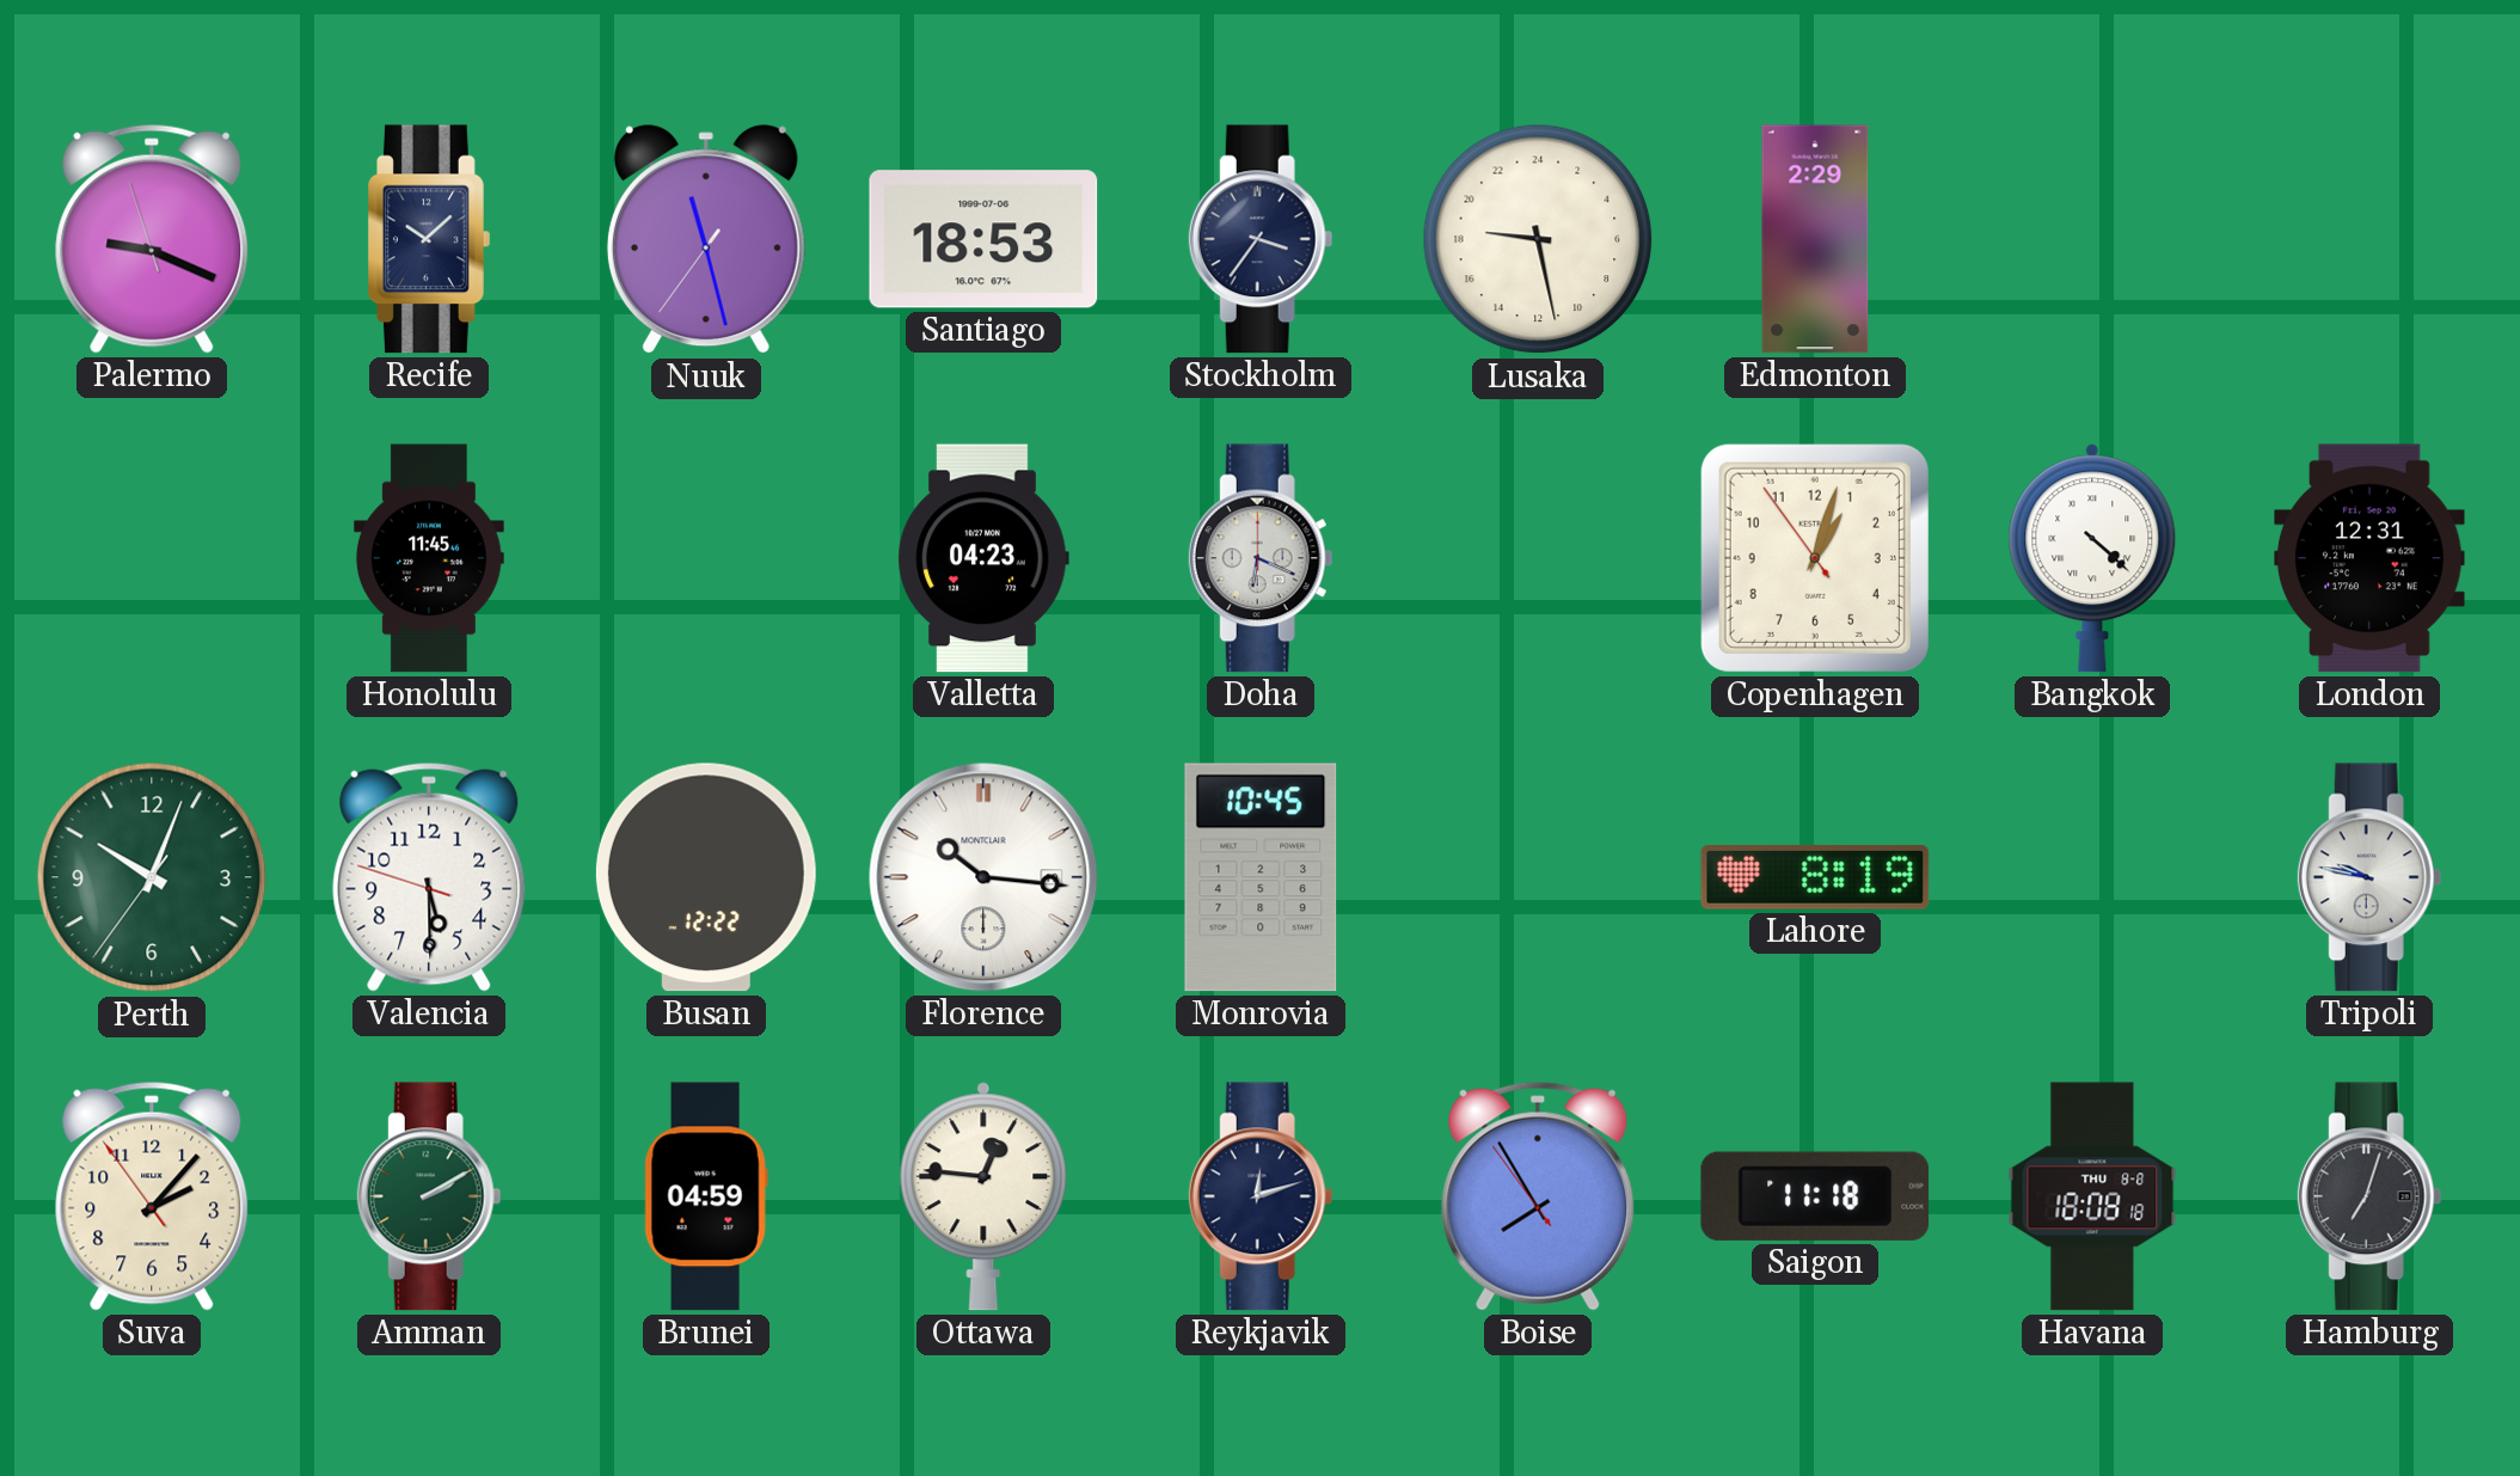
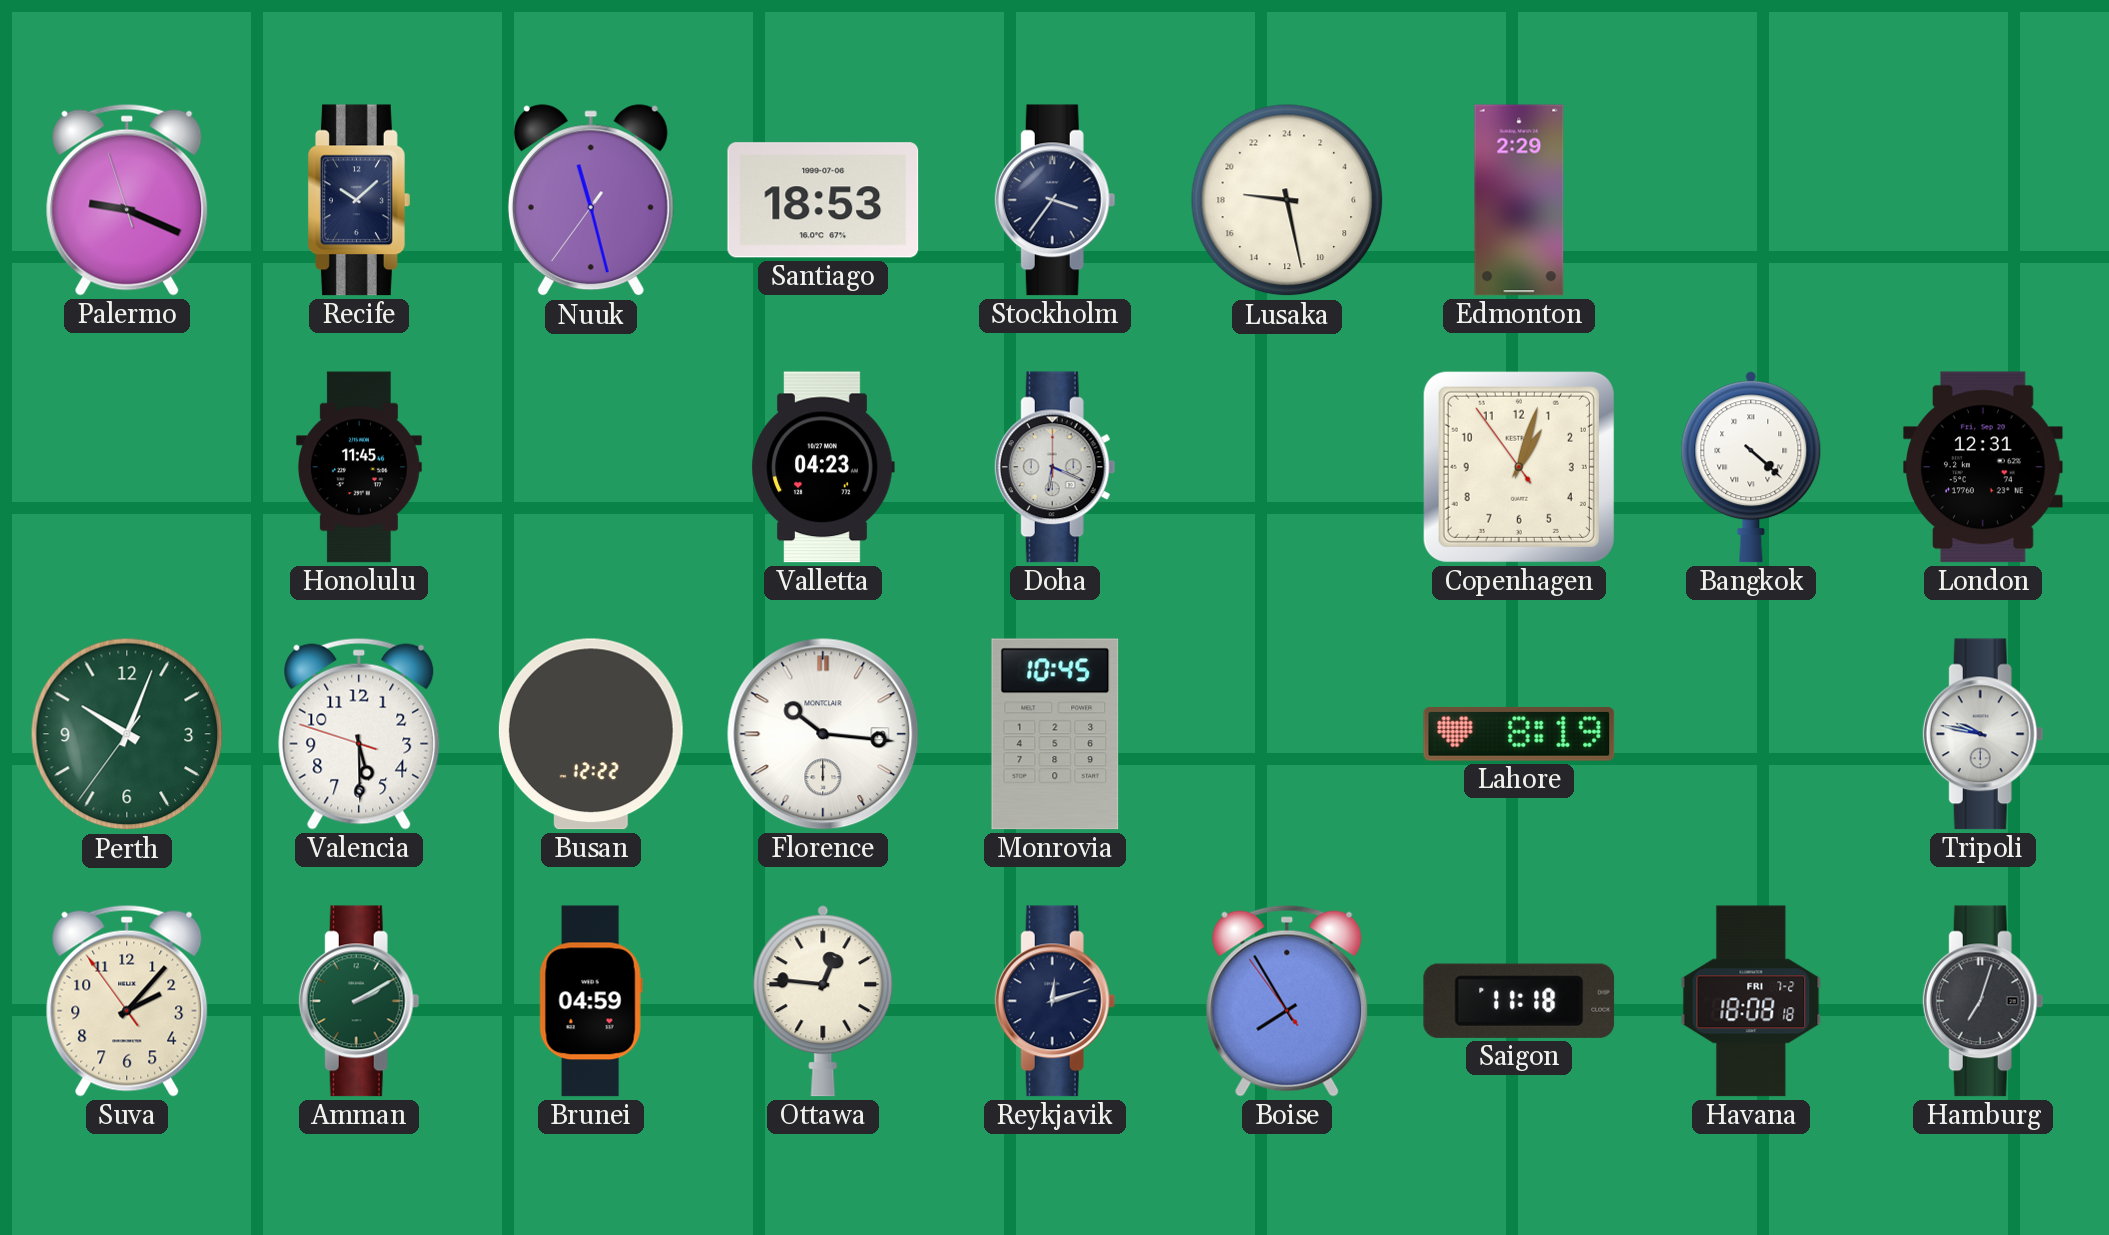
Havana date: THU 8-8 -> FRI 7-2 (1751, 1001)
